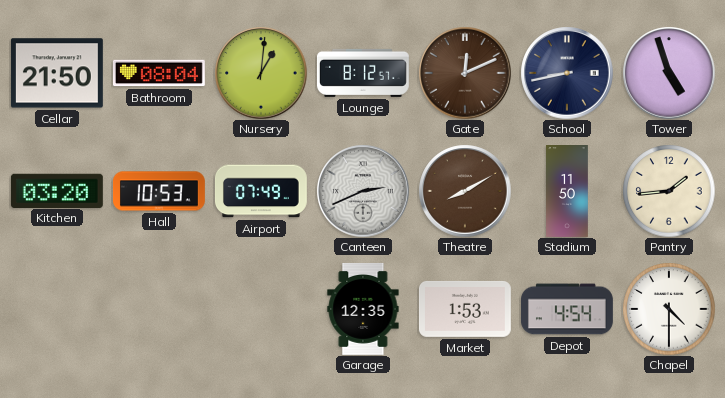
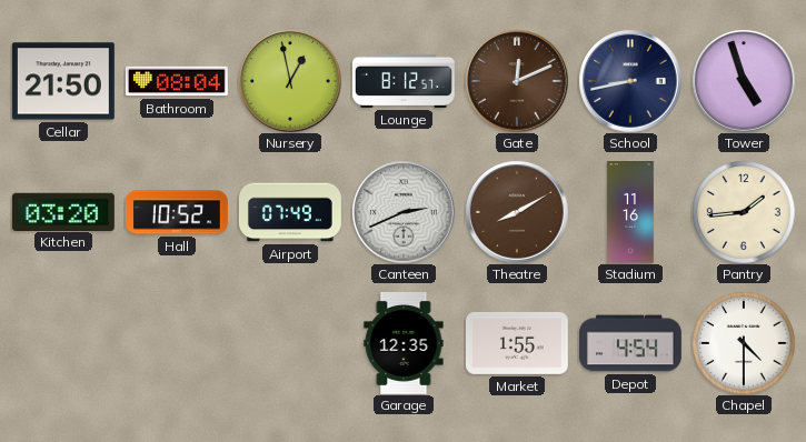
Nursery: 1:01 -> 12:58 (290, 81)
Hall: 10:53 -> 10:52 (177, 212)
Stadium: 11:50 -> 11:16 (630, 213)
Market: 1:53 -> 1:55 (517, 343)
